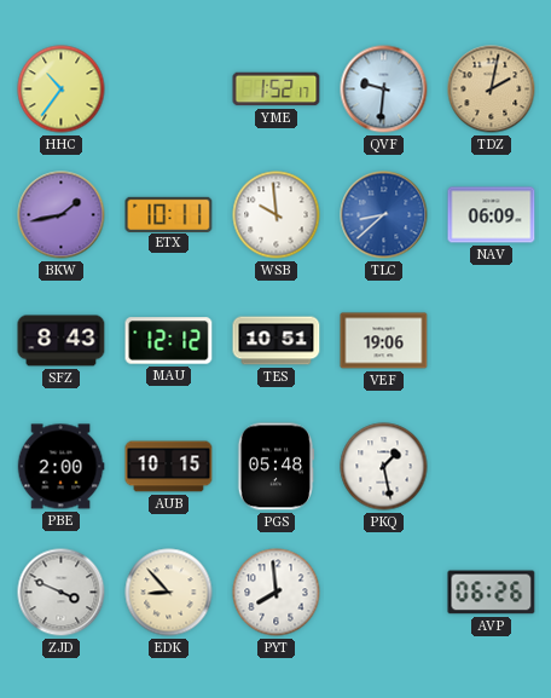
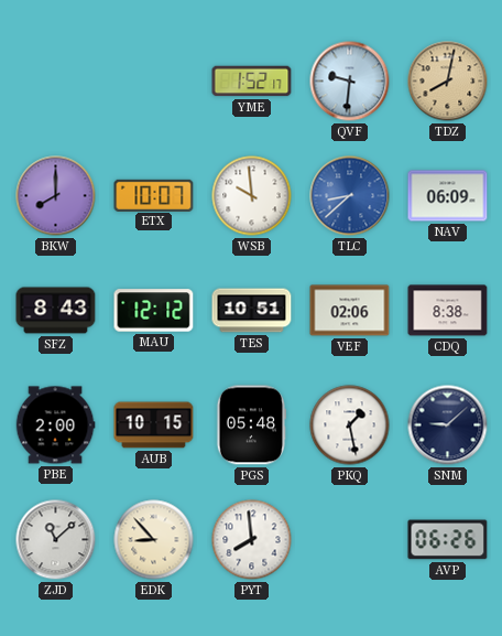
HHC: 10:36 -> none (62, 90)
TDZ: 2:02 -> 8:02 (448, 82)
BKW: 1:43 -> 8:00 (56, 196)
ETX: 10:11 -> 10:07 (154, 195)
VEF: 19:06 -> 02:06 (350, 311)
CDQ: none -> 8:38 (448, 311)
SNM: none -> 9:08 (448, 425)
ZJD: 3:49 -> 11:08 (56, 540)
